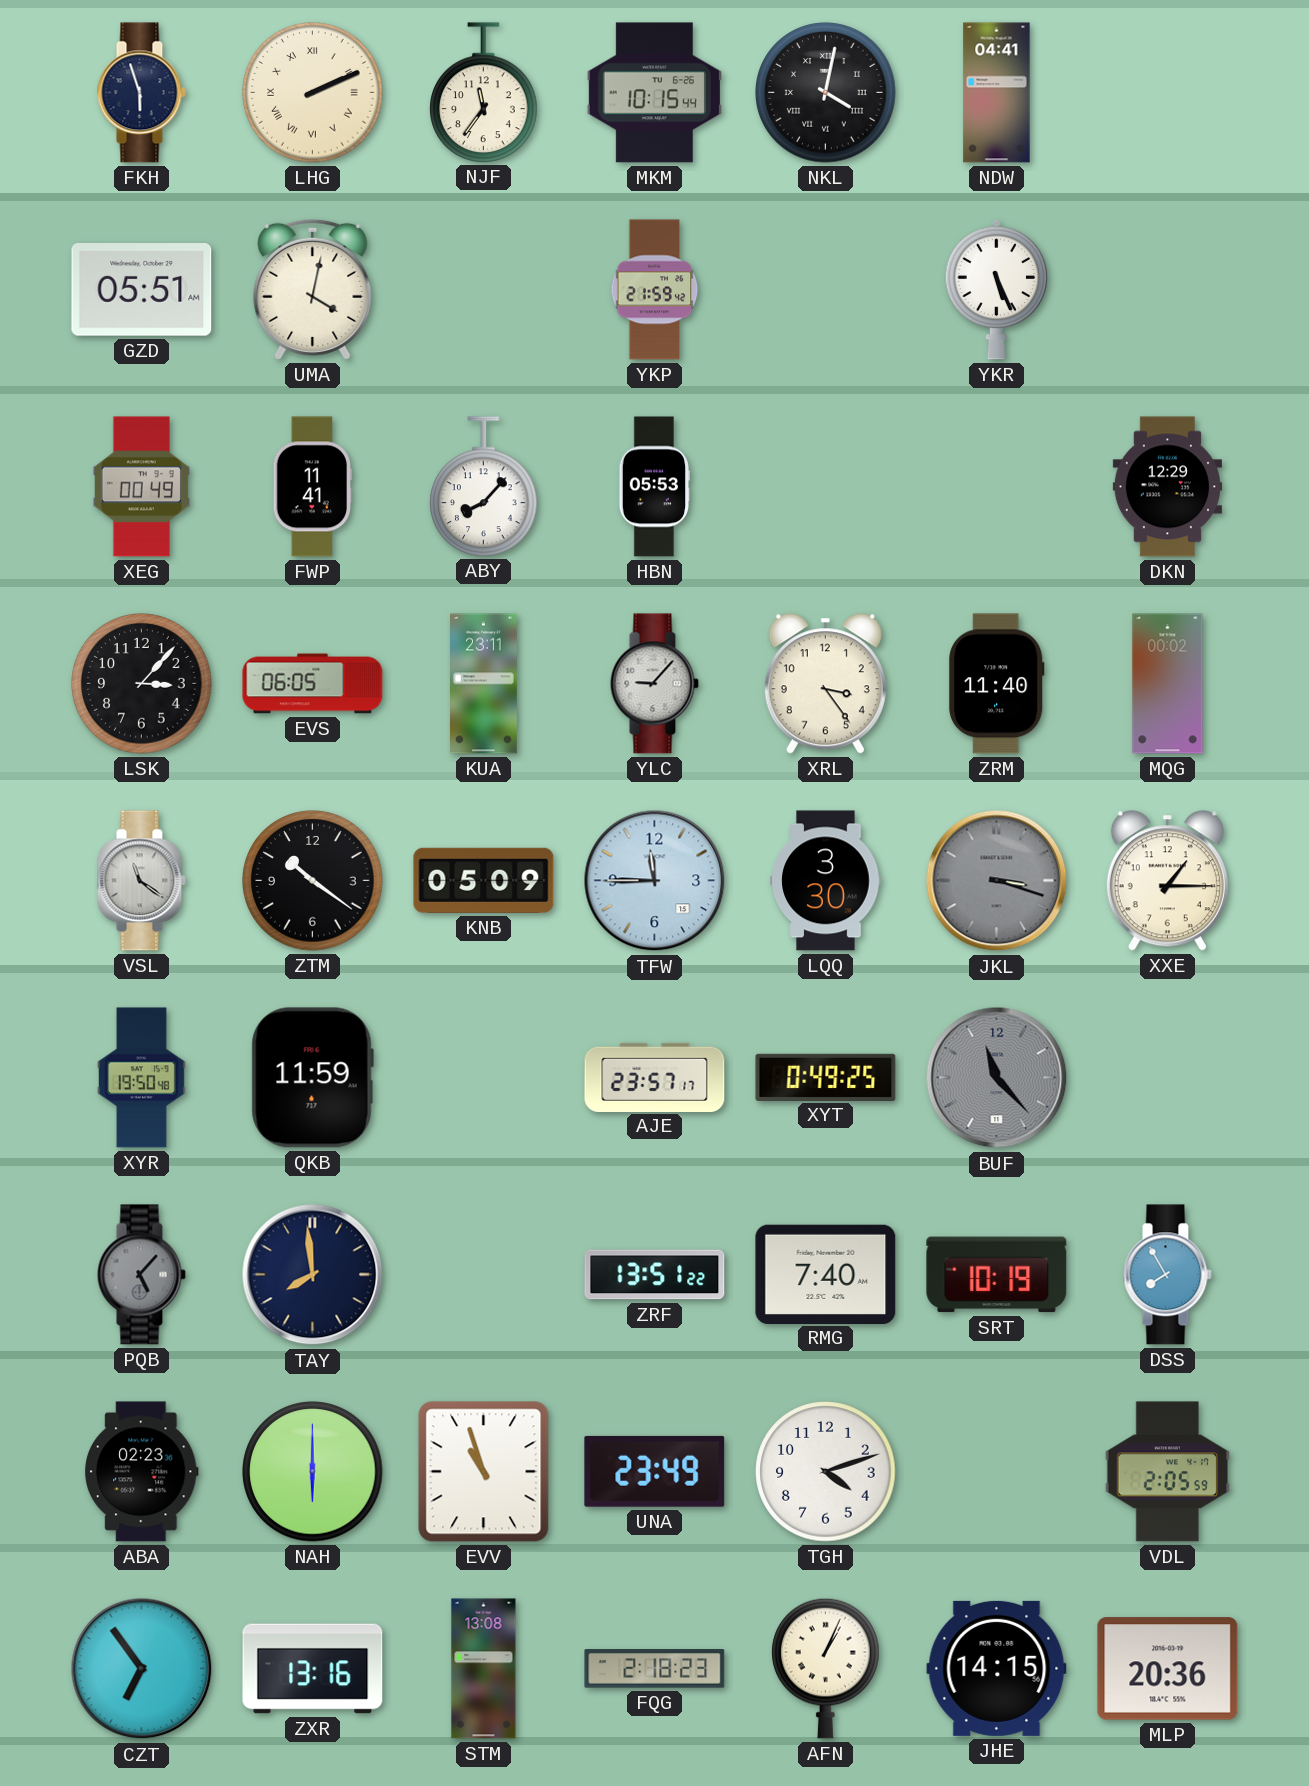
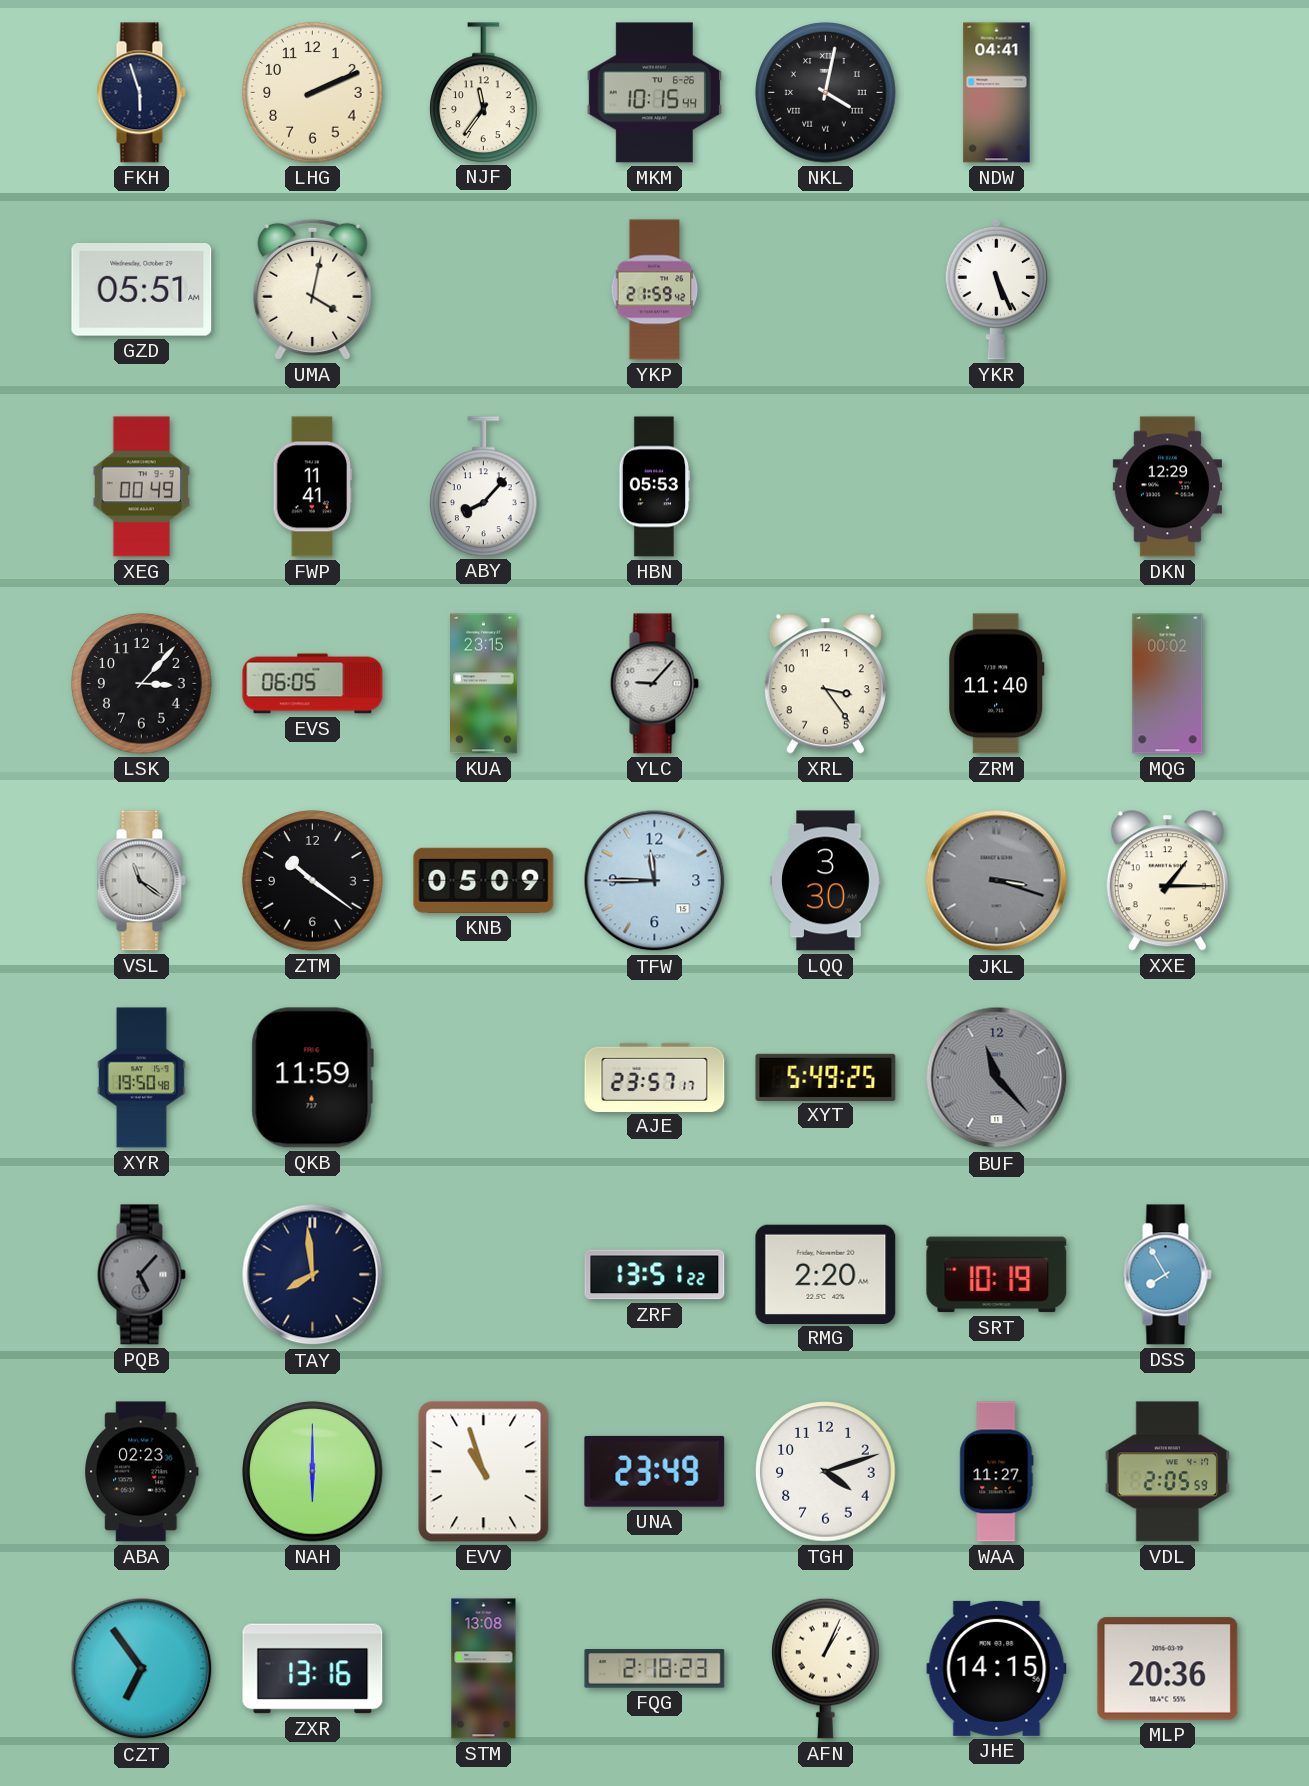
LHG numerals: Roman -> Arabic (313, 93)
KUA: 23:11 -> 23:15 (484, 684)
XYT: 0:49 -> 5:49 (826, 1077)
RMG: 7:40 -> 2:20 (826, 1274)
WAA: none -> 11:27 (997, 1472)
